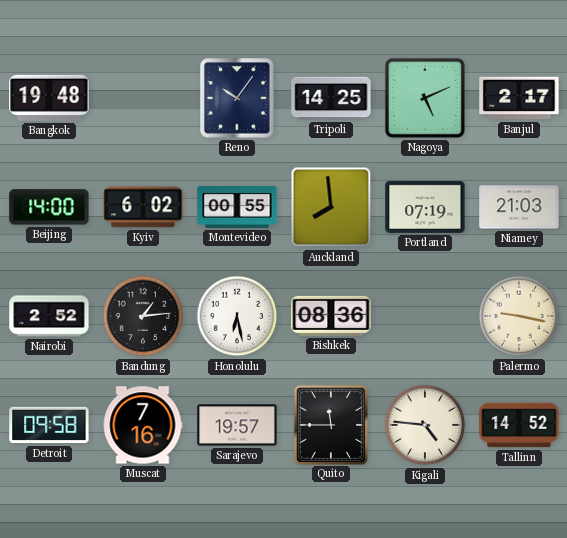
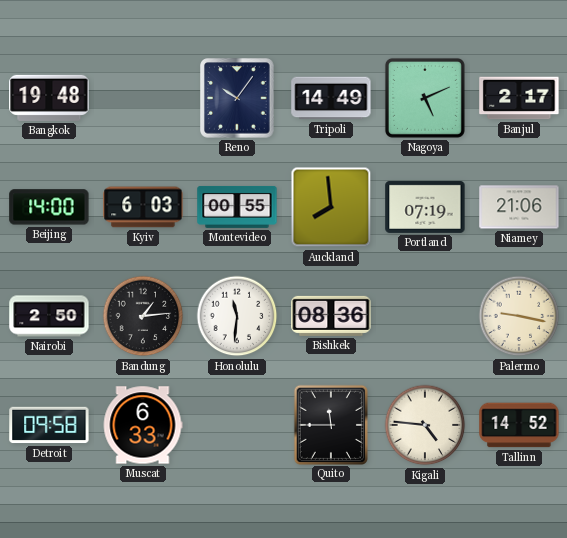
Tripoli: 14:25 -> 14:49 (331, 98)
Kyiv: 6:02 -> 6:03 (143, 207)
Niamey: 21:03 -> 21:06 (519, 207)
Nairobi: 2:52 -> 2:50 (49, 316)
Honolulu: 6:28 -> 11:31 (237, 316)
Muscat: 7:16 -> 6:33 (143, 425)
Sarajevo: 19:57 -> none (237, 425)
